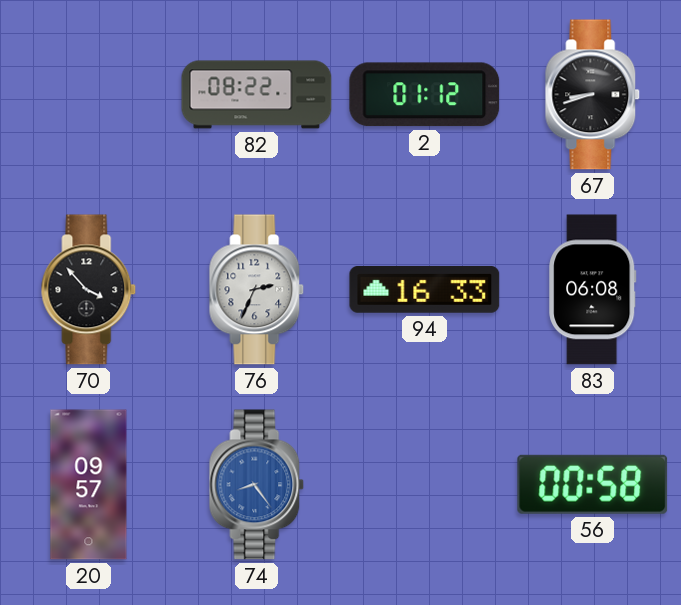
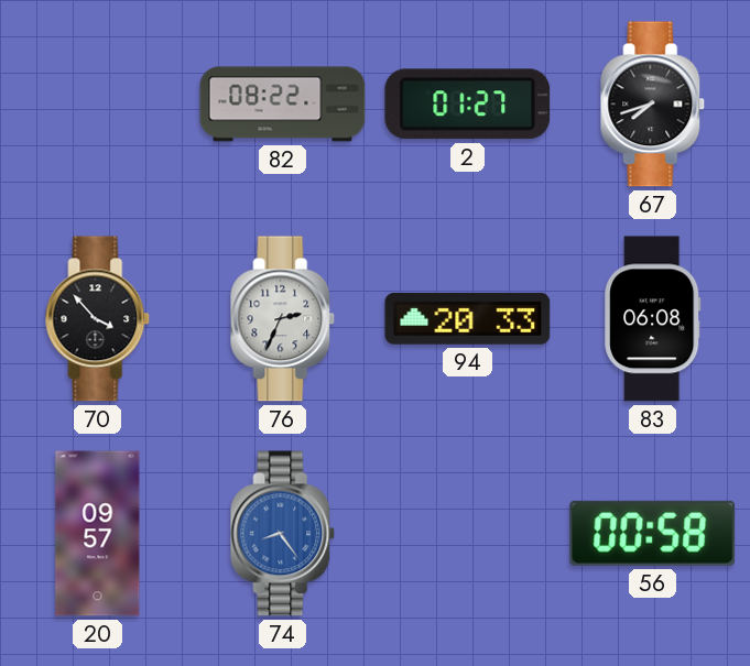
2: 01:12 -> 01:27 (468, 105)
67: 8:42 -> 7:42 (653, 105)
94: 16:33 -> 20:33 (468, 318)
